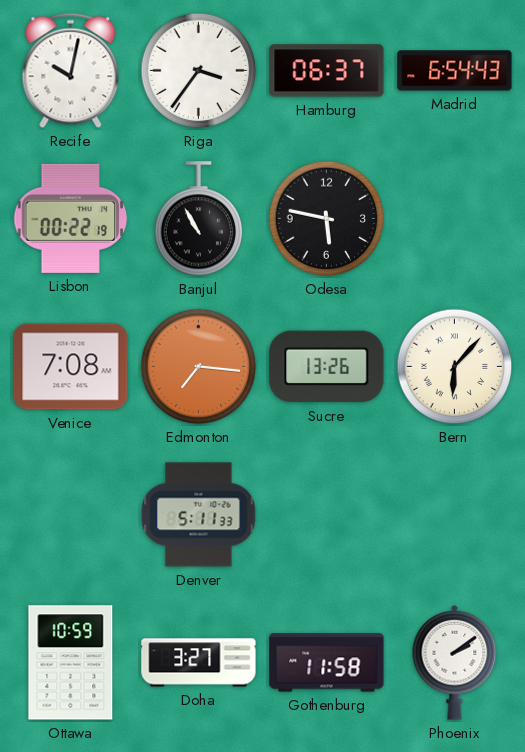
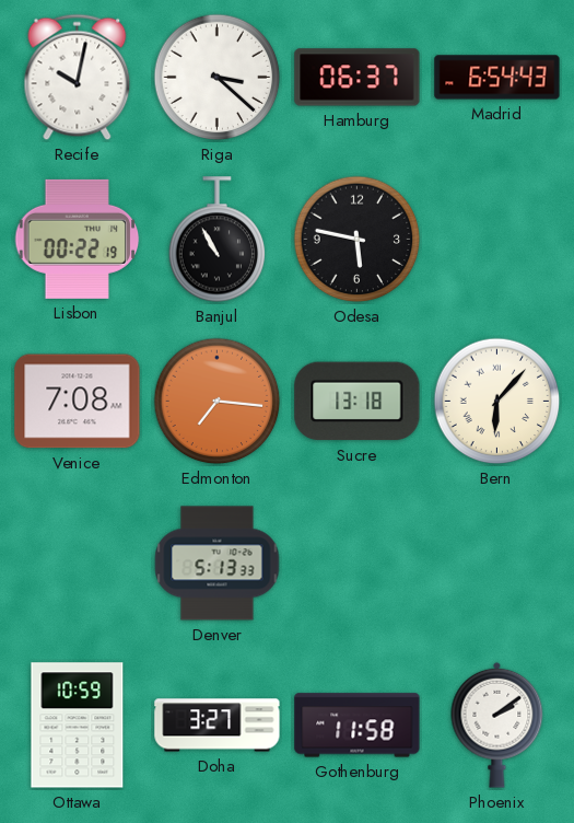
Riga: 3:36 -> 3:22 (218, 78)
Sucre: 13:26 -> 13:18 (358, 402)
Denver: 5:11 -> 5:13 (218, 564)
